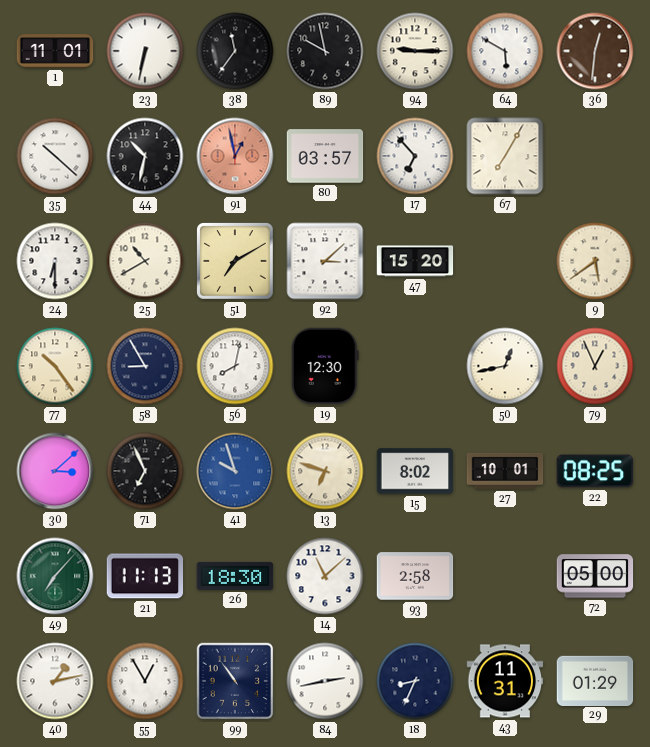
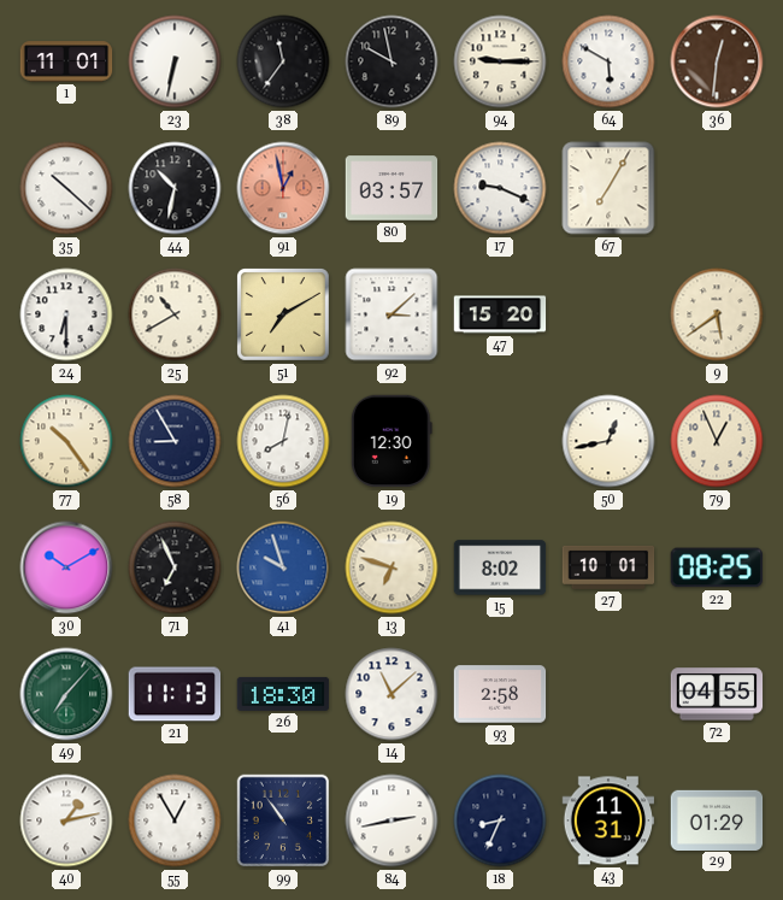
17: 6:53 -> 9:19 (500, 188)
30: 3:08 -> 10:10 (66, 567)
72: 05:00 -> 04:55 (717, 694)
